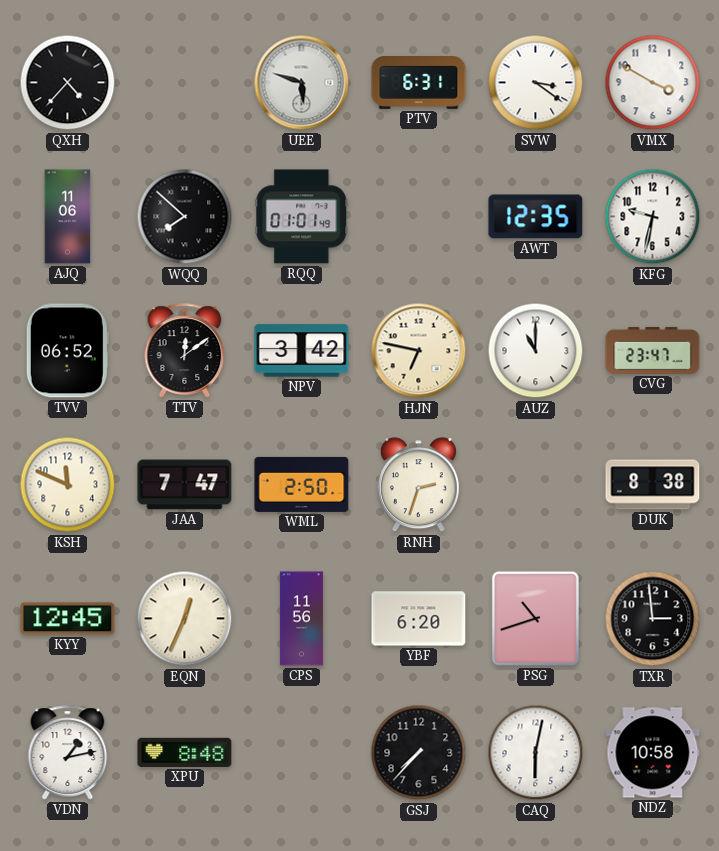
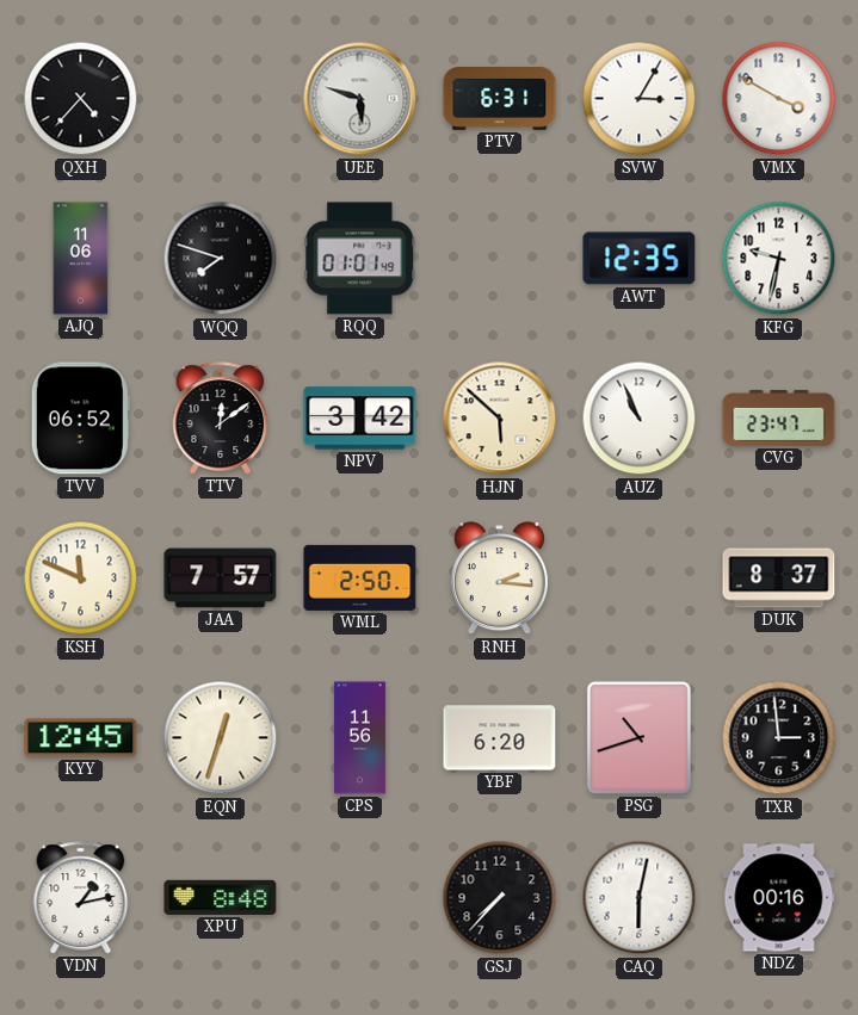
SVW: 3:21 -> 3:05 (640, 99)
WQQ: 7:52 -> 7:48 (221, 259)
HJN: 6:47 -> 5:52 (500, 419)
AUZ: 11:00 -> 10:56 (640, 419)
JAA: 7:47 -> 7:57 (221, 578)
RNH: 2:33 -> 2:16 (499, 578)
DUK: 8:38 -> 8:37 (779, 578)
EQN: 12:34 -> 12:33 (221, 738)
NDZ: 10:58 -> 00:16 (779, 898)
